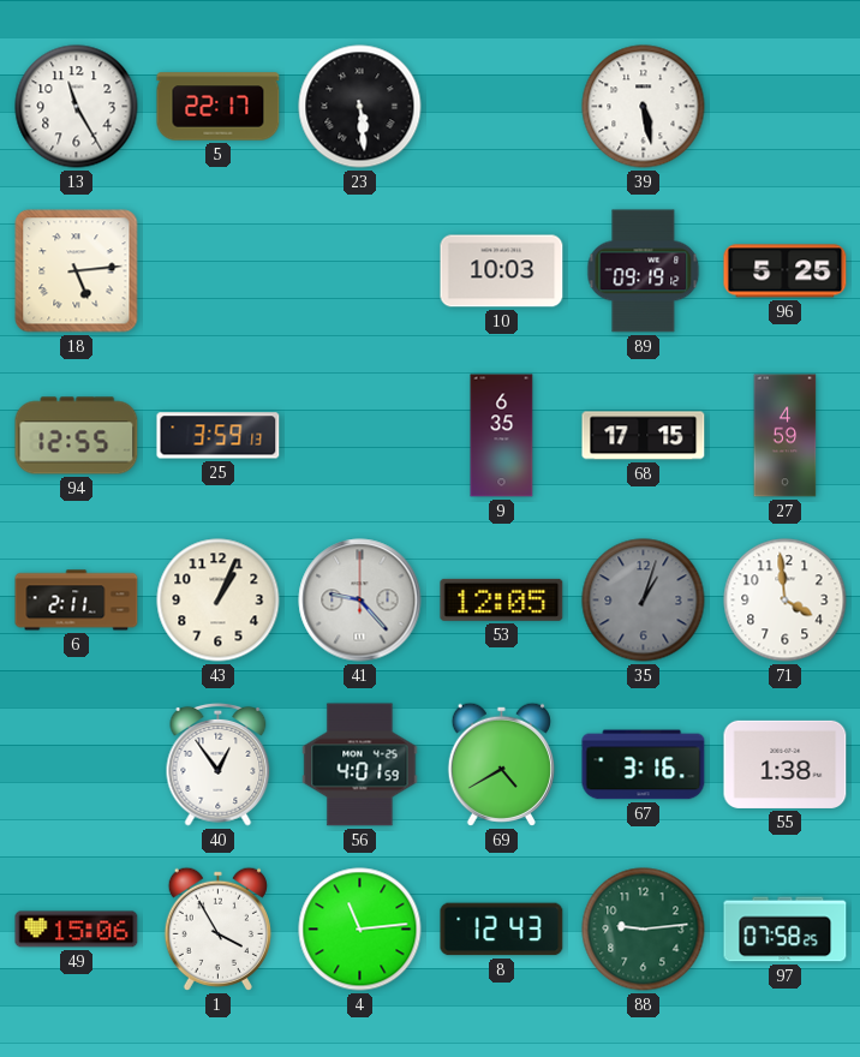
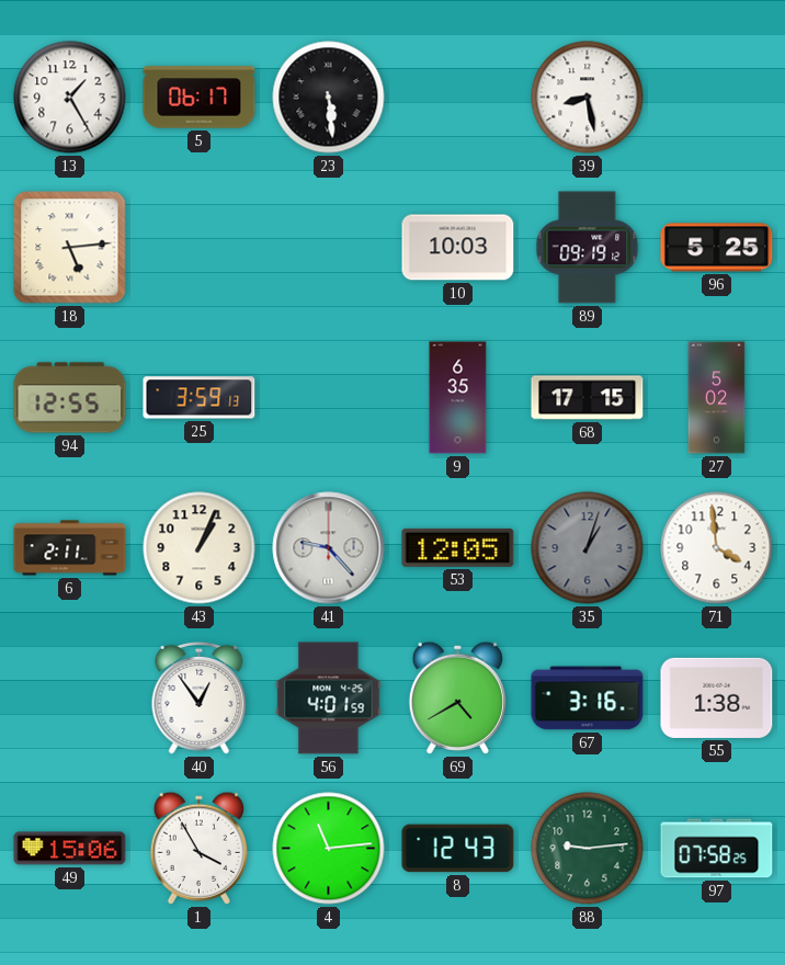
13: 11:25 -> 1:25 (70, 98)
5: 22:17 -> 06:17 (200, 98)
39: 5:28 -> 8:28 (588, 98)
27: 4:59 -> 5:02 (717, 398)
